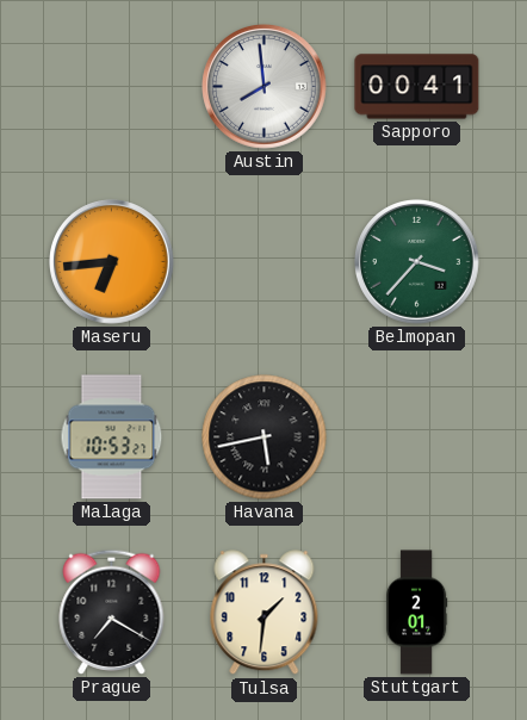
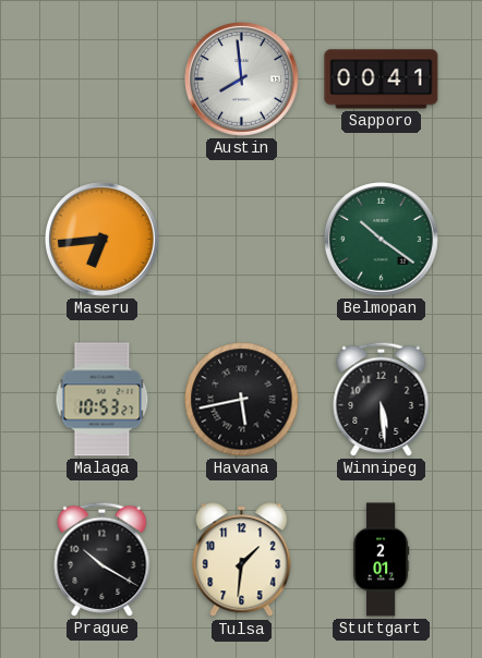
Belmopan: 3:37 -> 10:21 (382, 240)
Winnipeg: none -> 5:29 (382, 399)
Prague: 7:20 -> 10:20 (103, 559)
